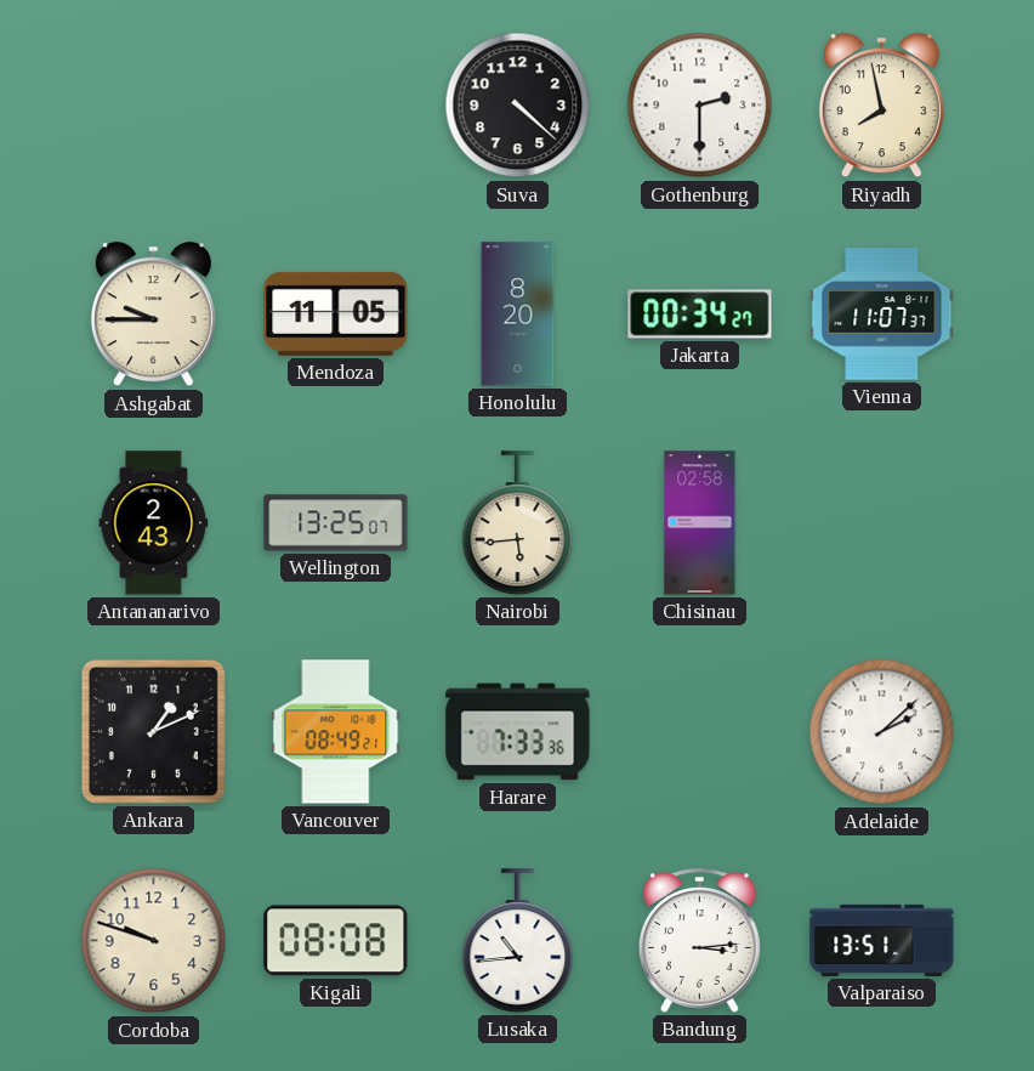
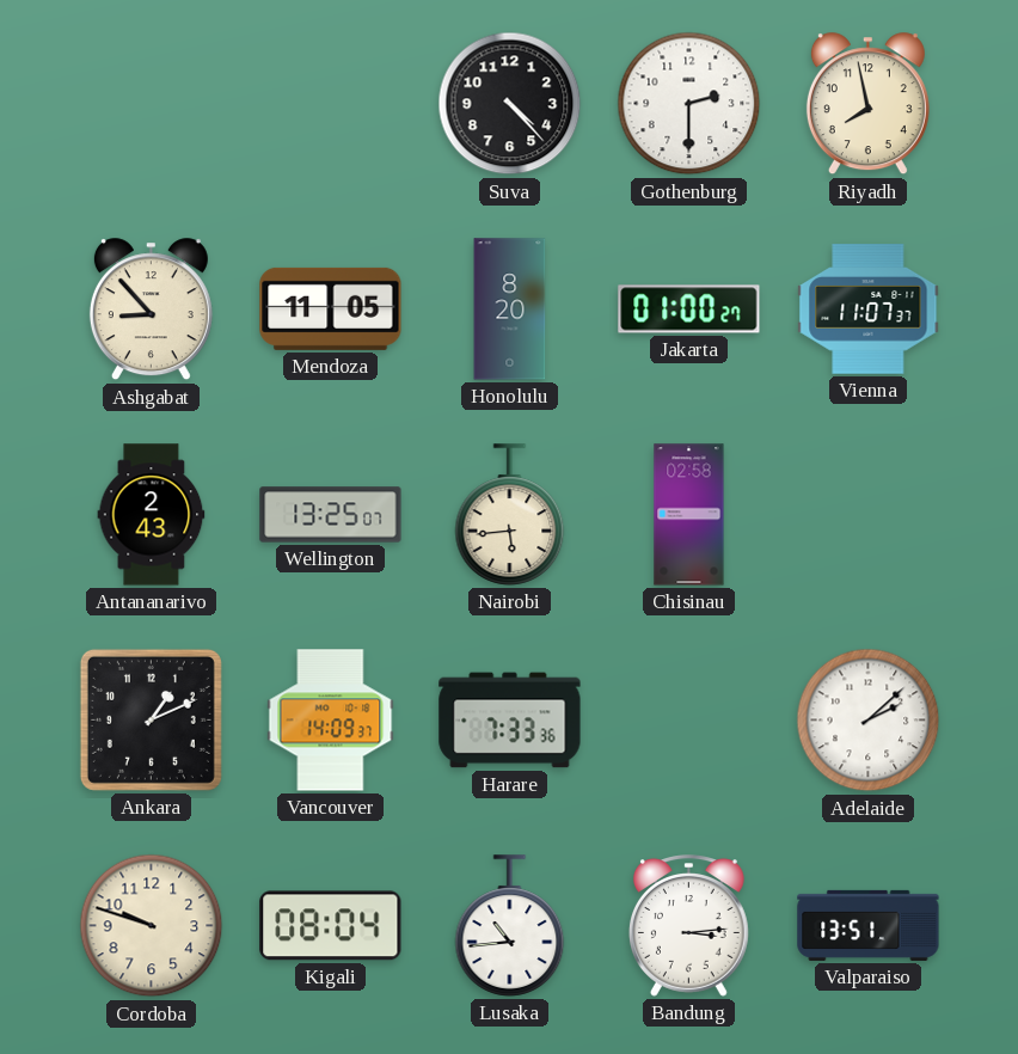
Suva: 4:22 -> 4:23 (510, 104)
Ashgabat: 9:45 -> 8:53 (151, 310)
Jakarta: 00:34 -> 01:00 (689, 310)
Vancouver: 08:49 -> 14:09 (331, 721)
Kigali: 08:08 -> 08:04 (331, 926)
